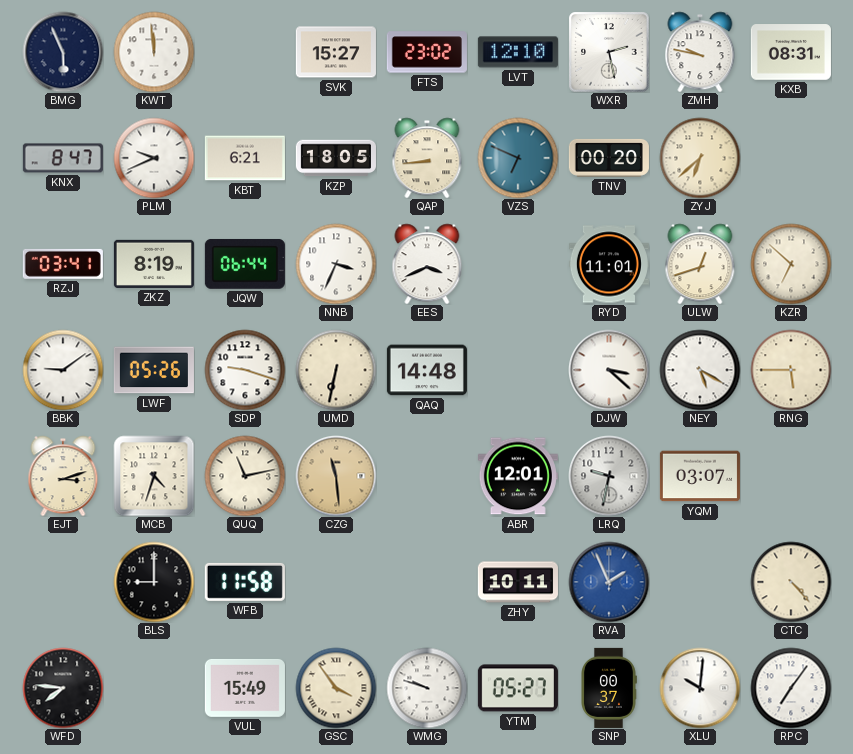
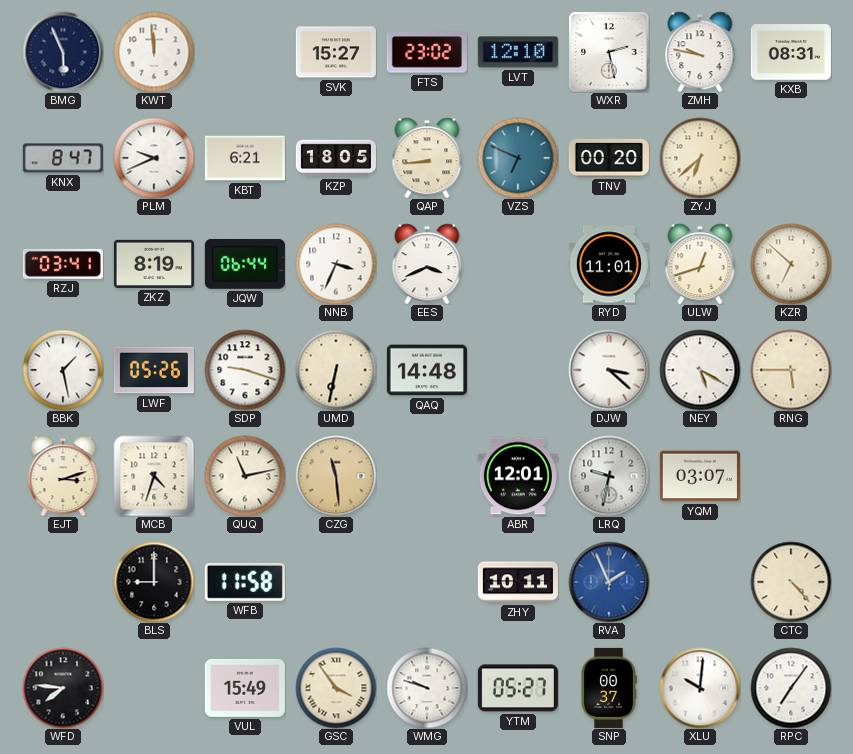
BBK: 9:09 -> 1:28 (63, 370)
